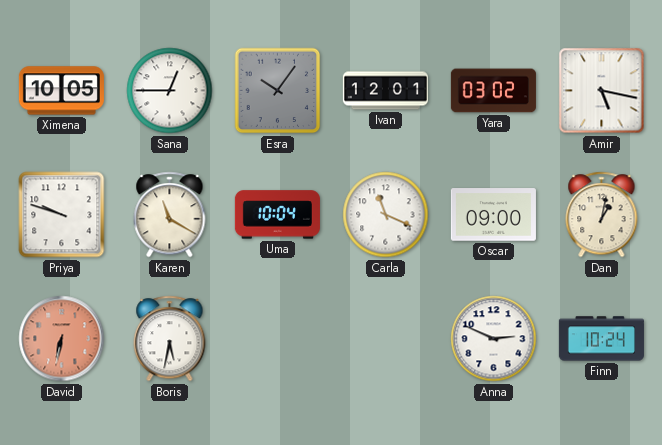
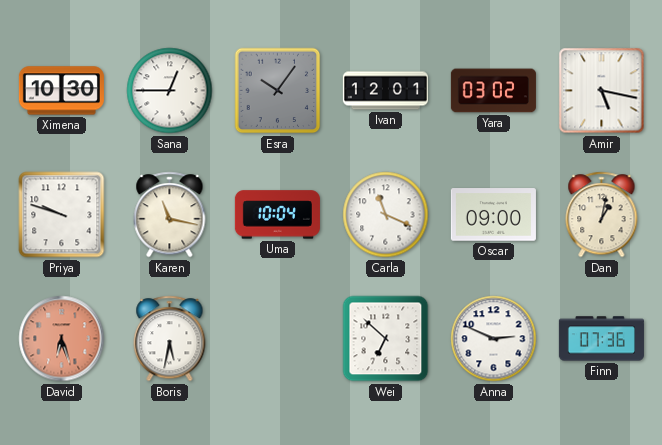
Ximena: 10:05 -> 10:30 (61, 91)
Karen: 11:20 -> 11:17 (170, 215)
David: 6:32 -> 6:27 (62, 339)
Wei: none -> 6:52 (386, 339)
Finn: 10:24 -> 07:36 (601, 339)
